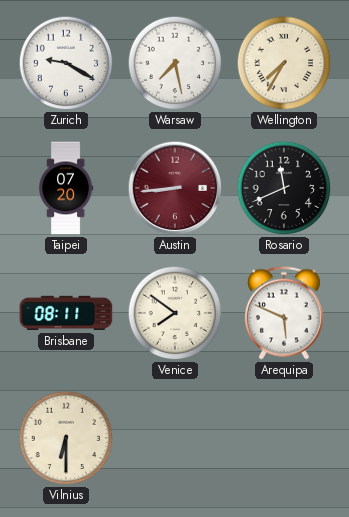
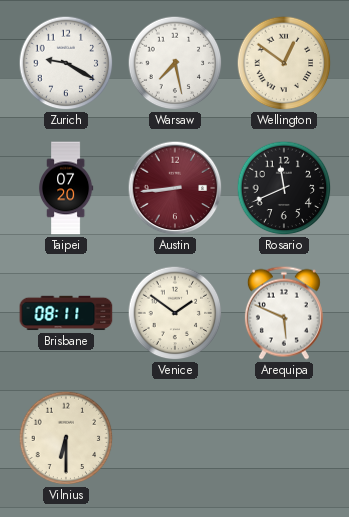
Wellington: 7:35 -> 12:51 (284, 63)
Venice: 7:51 -> 1:51 (175, 313)
